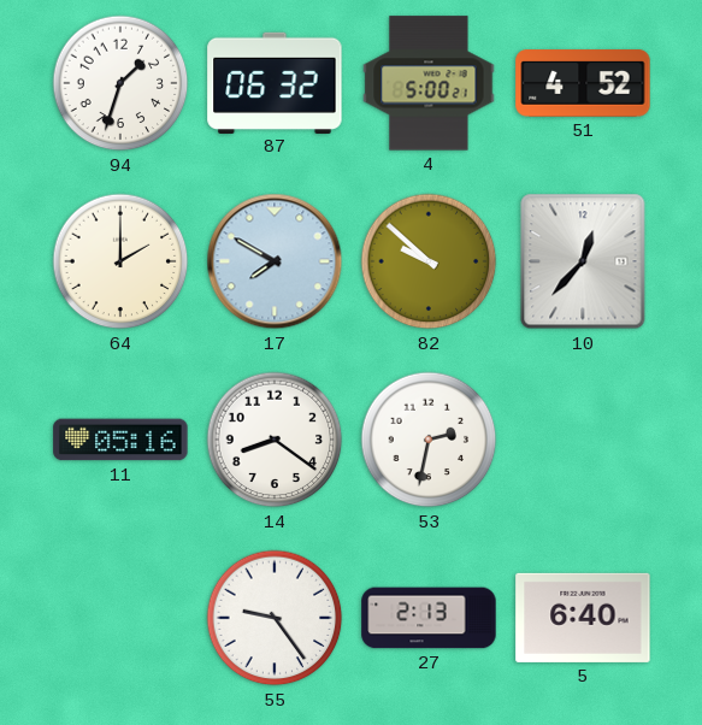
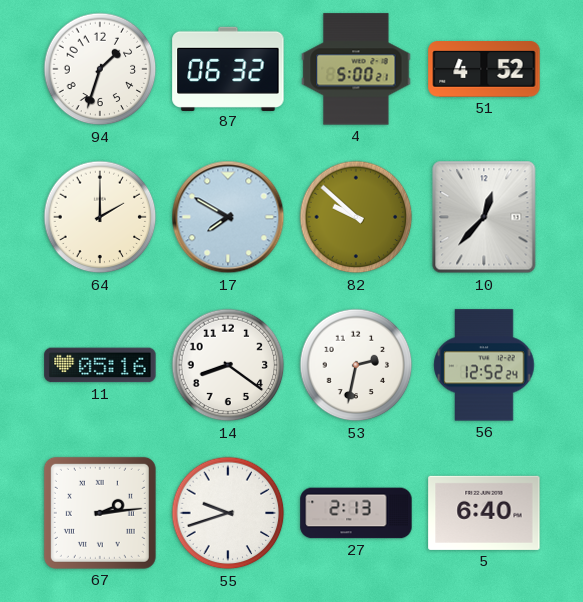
56: none -> 12:52 (484, 365)
67: none -> 2:14 (100, 513)
55: 9:24 -> 9:42 (228, 513)
